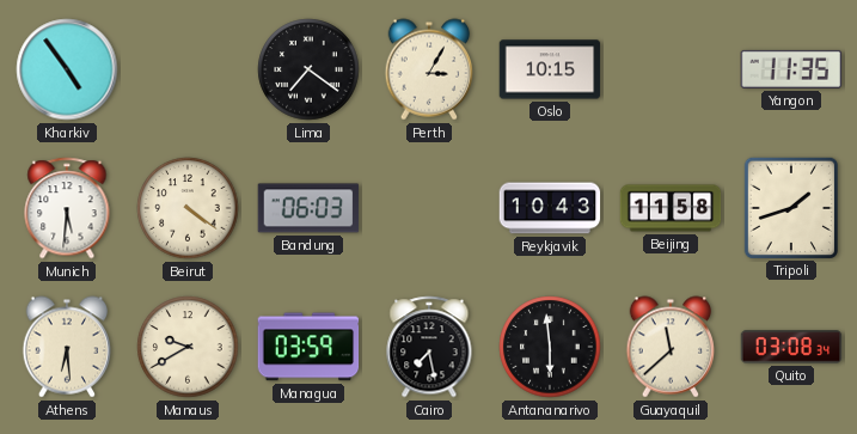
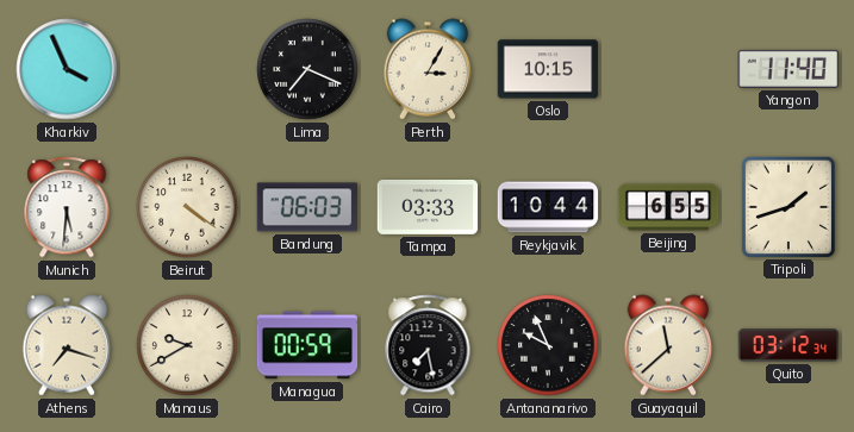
Kharkiv: 4:54 -> 3:56 (67, 69)
Lima: 7:21 -> 7:19 (307, 69)
Yangon: 11:35 -> 11:40 (788, 69)
Tampa: none -> 03:33 (428, 207)
Reykjavik: 10:43 -> 10:44 (548, 207)
Beijing: 11:58 -> 6:55 (668, 207)
Athens: 6:29 -> 7:18 (67, 345)
Managua: 03:59 -> 00:59 (307, 345)
Antananarivo: 5:59 -> 9:56 (548, 345)
Quito: 03:08 -> 03:12 (788, 345)
